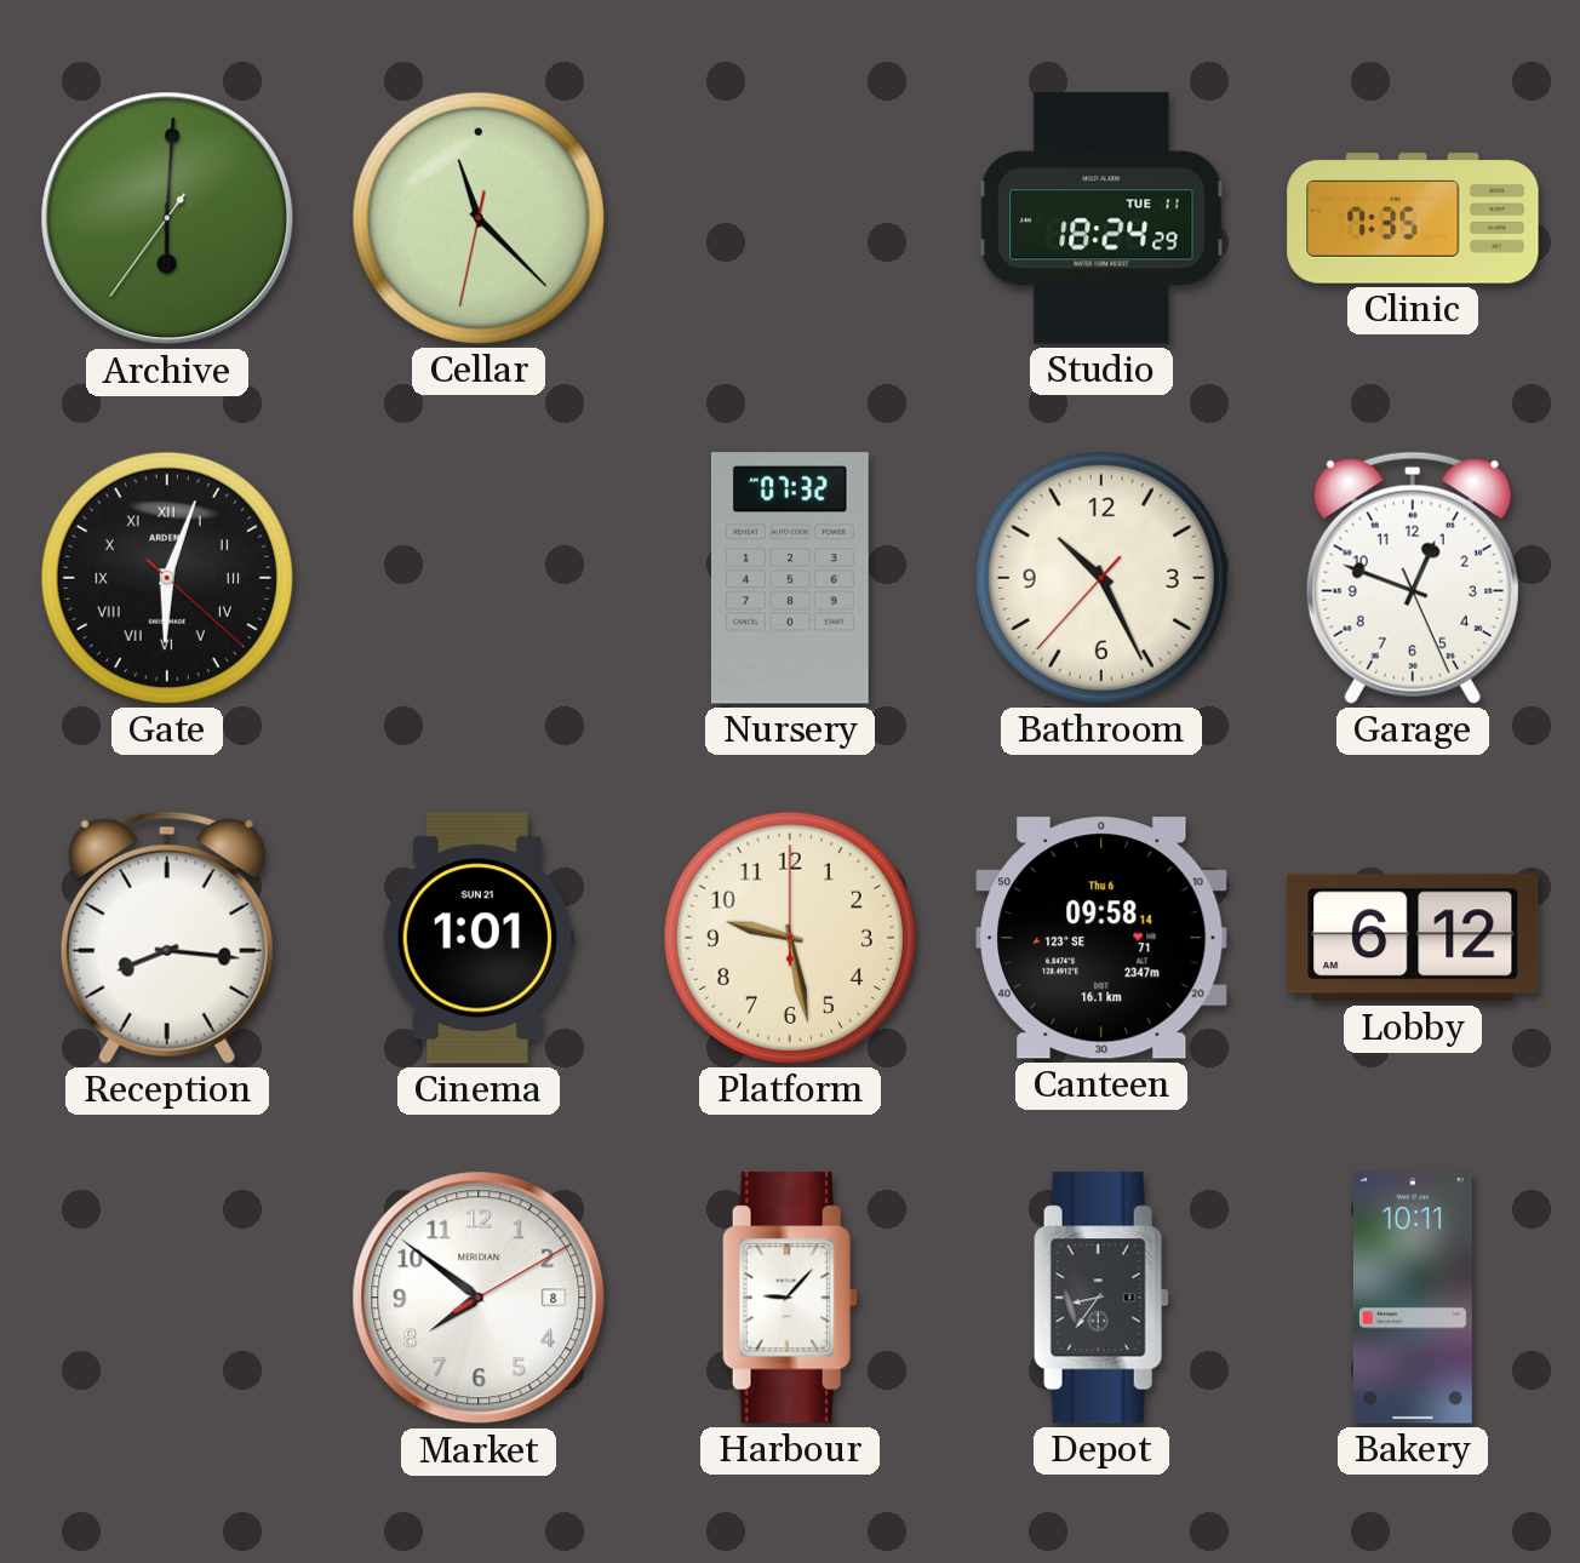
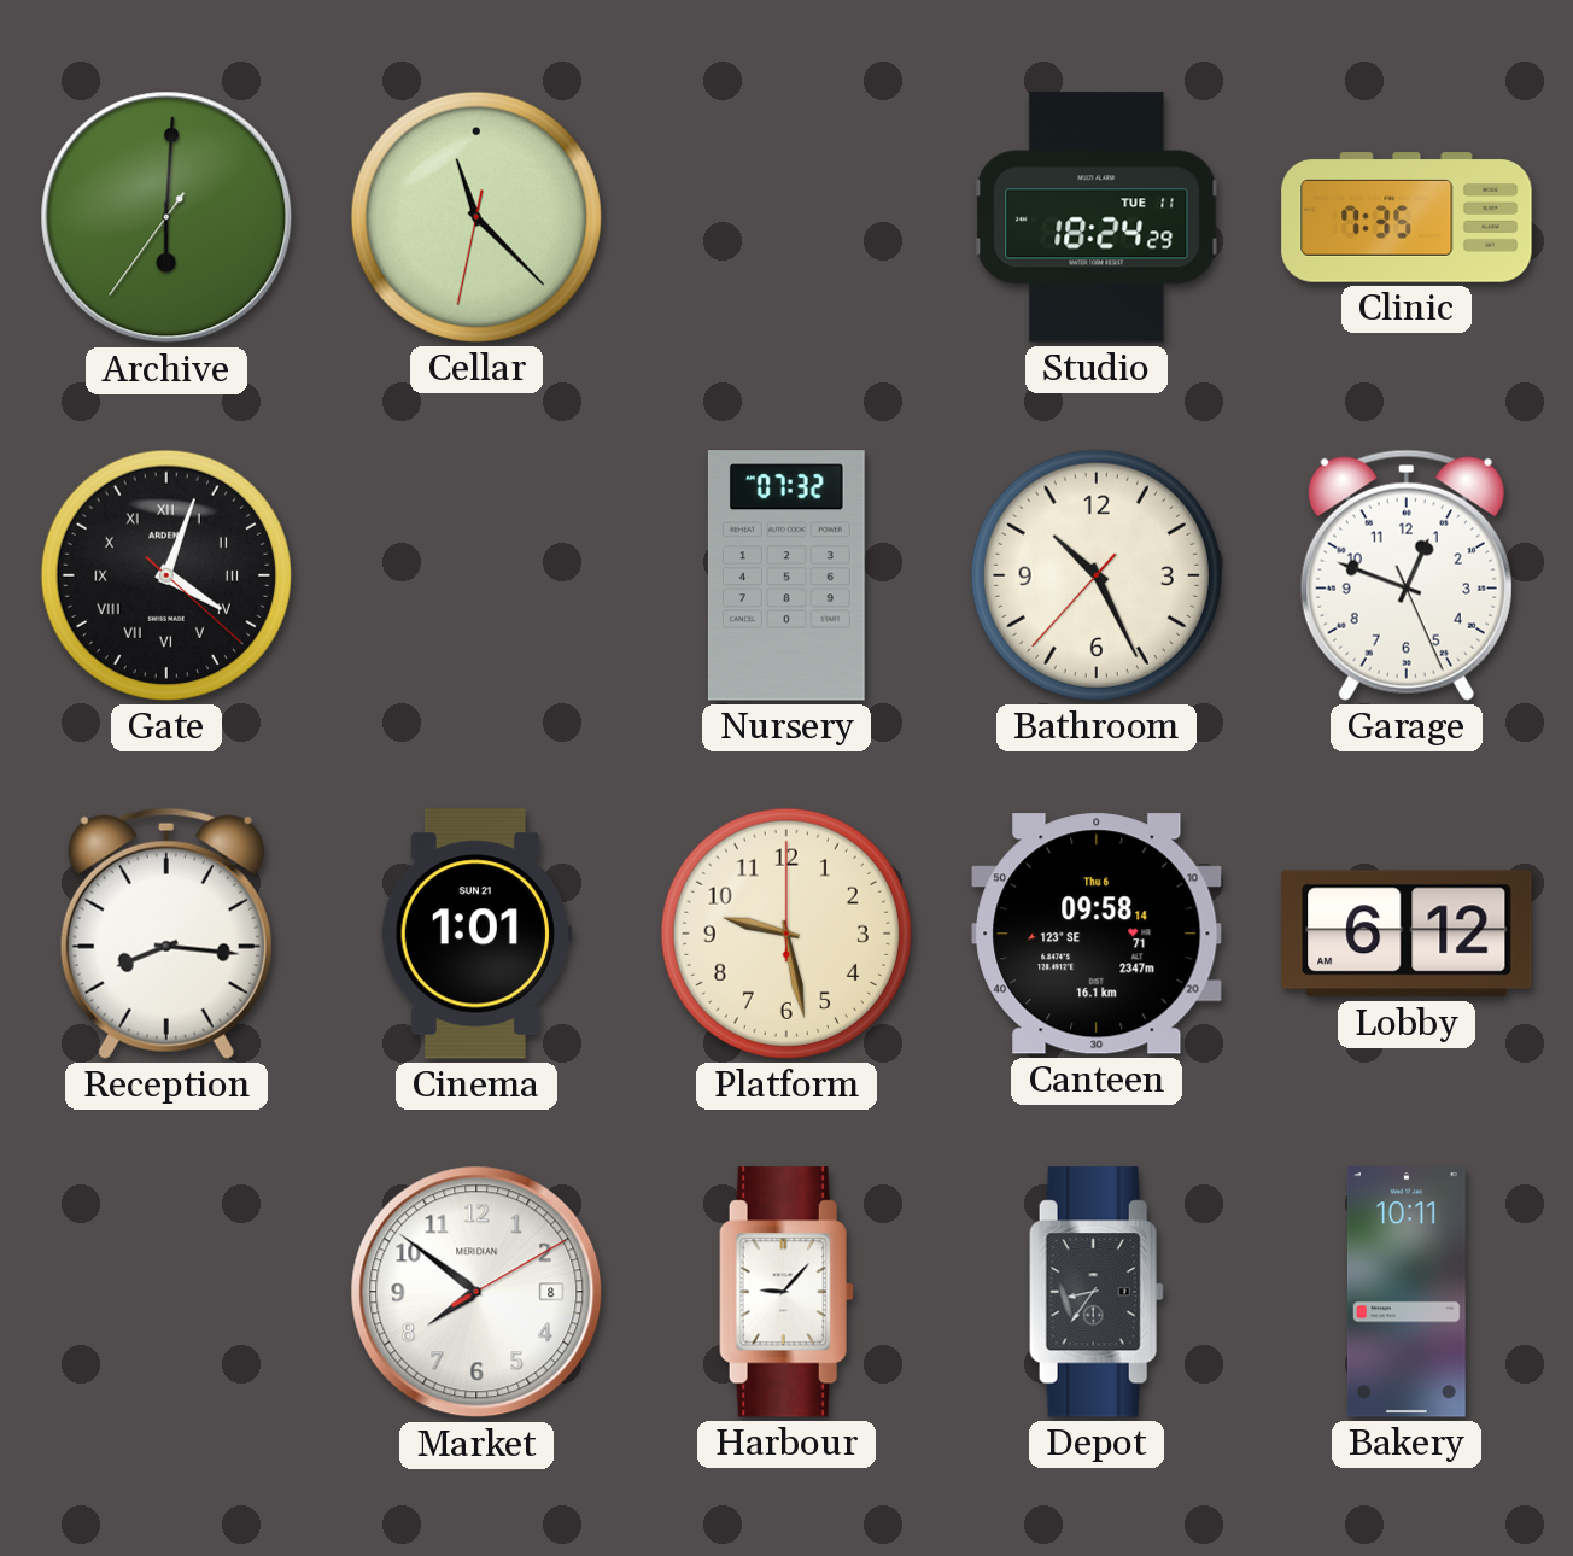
Gate: 6:03 -> 4:03 (166, 575)
